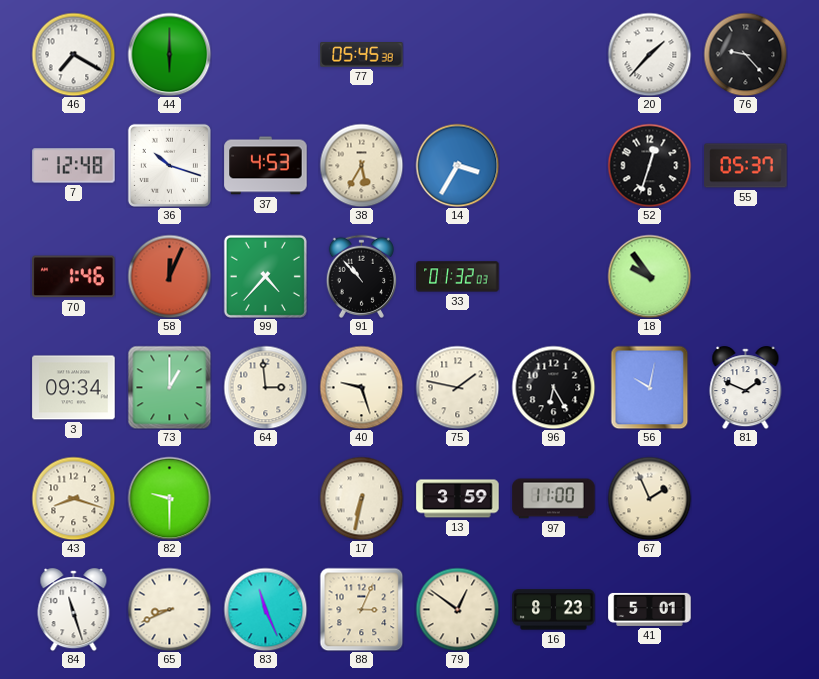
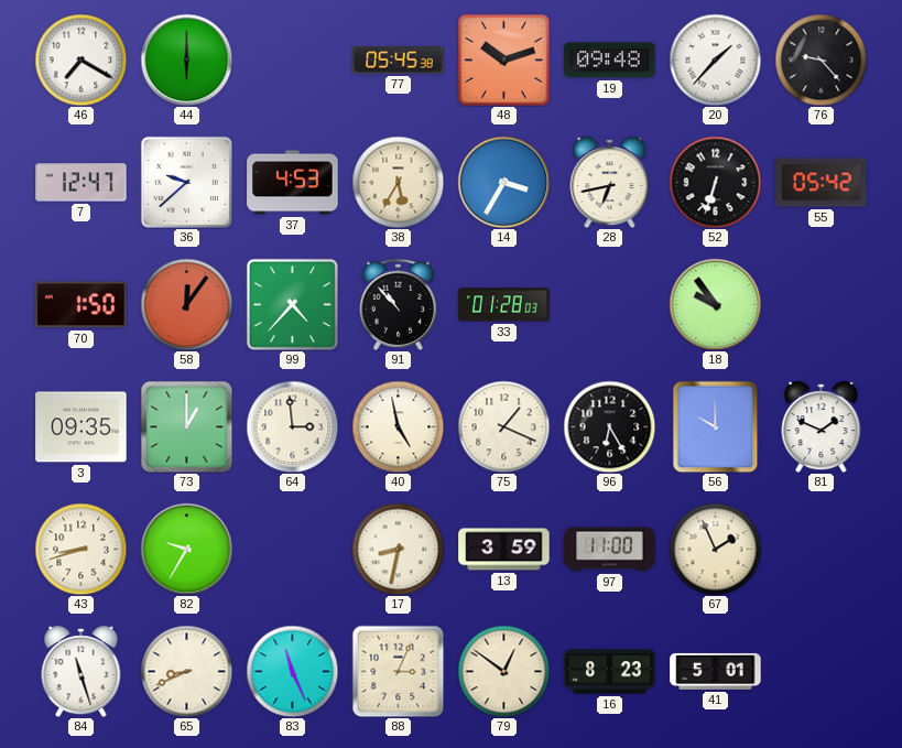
48: none -> 10:12 (504, 61)
19: none -> 09:48 (610, 61)
7: 12:48 -> 12:47 (81, 183)
36: 10:18 -> 9:38 (186, 182)
28: none -> 6:43 (610, 183)
52: 12:33 -> 6:33 (715, 182)
55: 05:37 -> 05:42 (822, 183)
70: 1:46 -> 1:50 (81, 305)
58: 12:04 -> 12:06 (186, 304)
33: 01:32 -> 01:28 (504, 305)
3: 09:34 -> 09:35 (81, 427)
40: 9:27 -> 4:58 (398, 426)
75: 1:47 -> 1:19 (503, 426)
56: 10:02 -> 10:00 (716, 426)
43: 8:18 -> 8:42 (80, 549)
82: 9:30 -> 9:35 (186, 549)
17: 6:32 -> 8:32 (398, 549)
